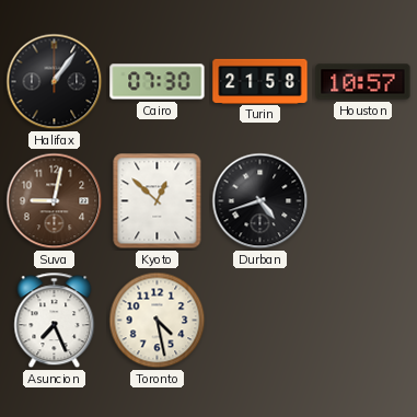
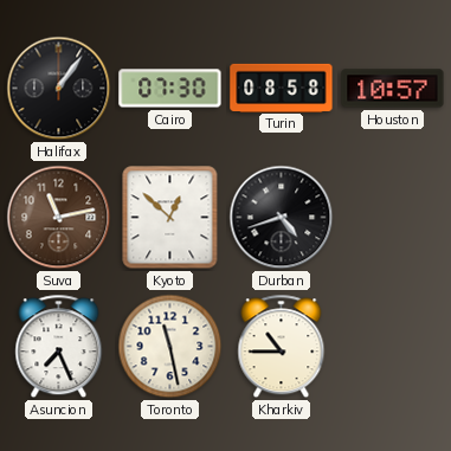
Turin: 21:58 -> 08:58 (282, 88)
Suva: 9:02 -> 11:13 (59, 218)
Toronto: 4:28 -> 11:28 (170, 347)
Kharkiv: none -> 10:45 (282, 347)
